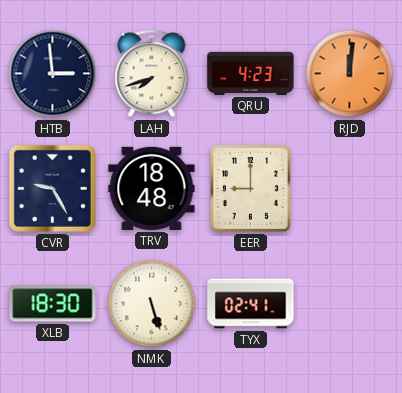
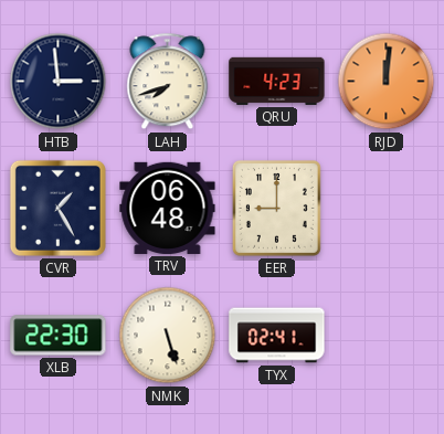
CVR: 9:25 -> 1:25 (57, 208)
TRV: 18:48 -> 06:48 (168, 208)
XLB: 18:30 -> 22:30 (59, 336)
